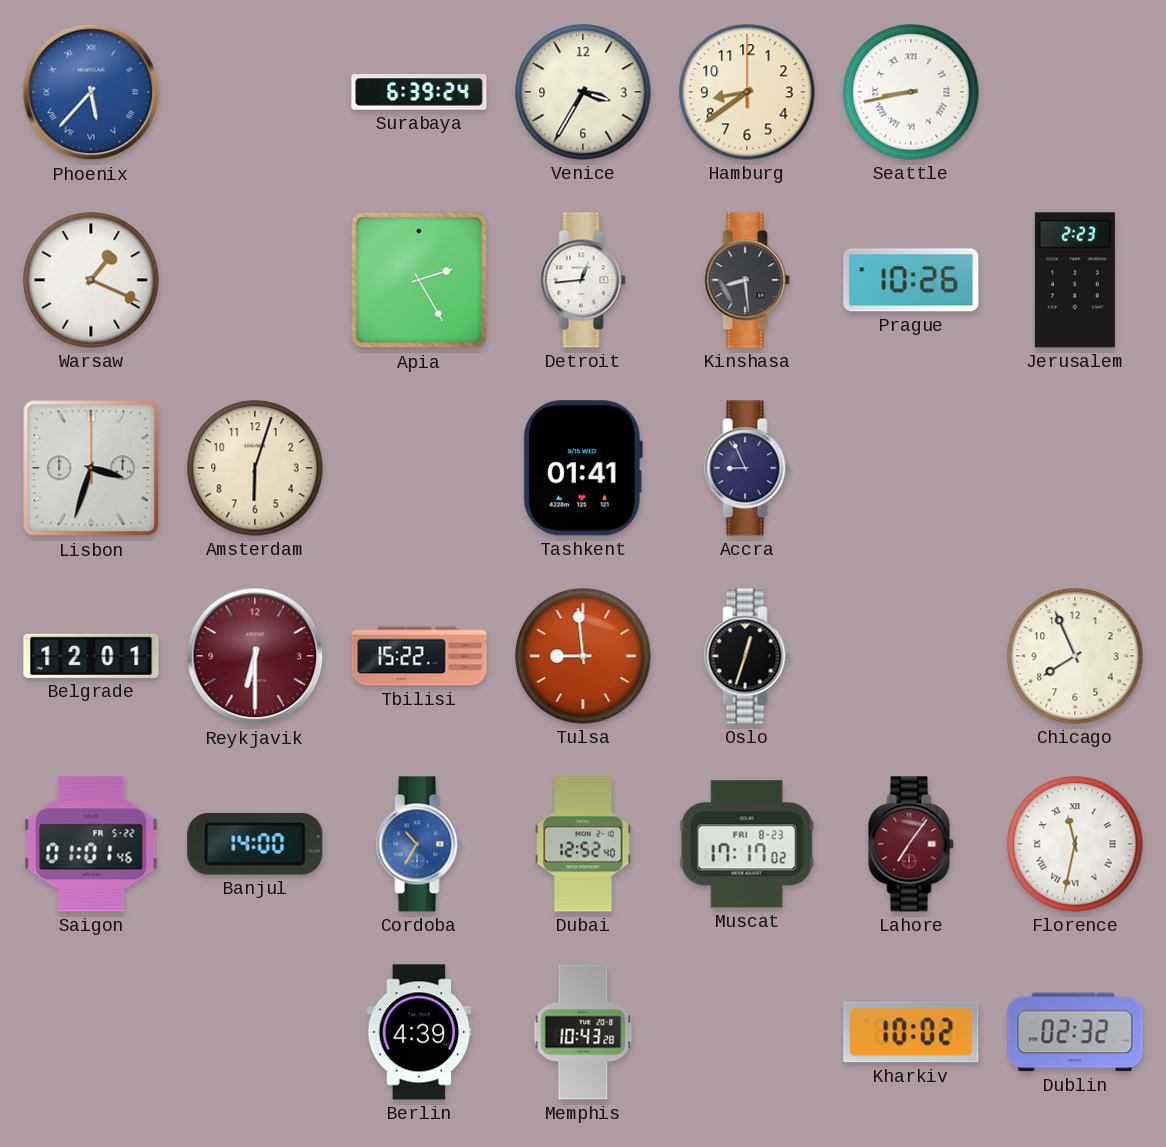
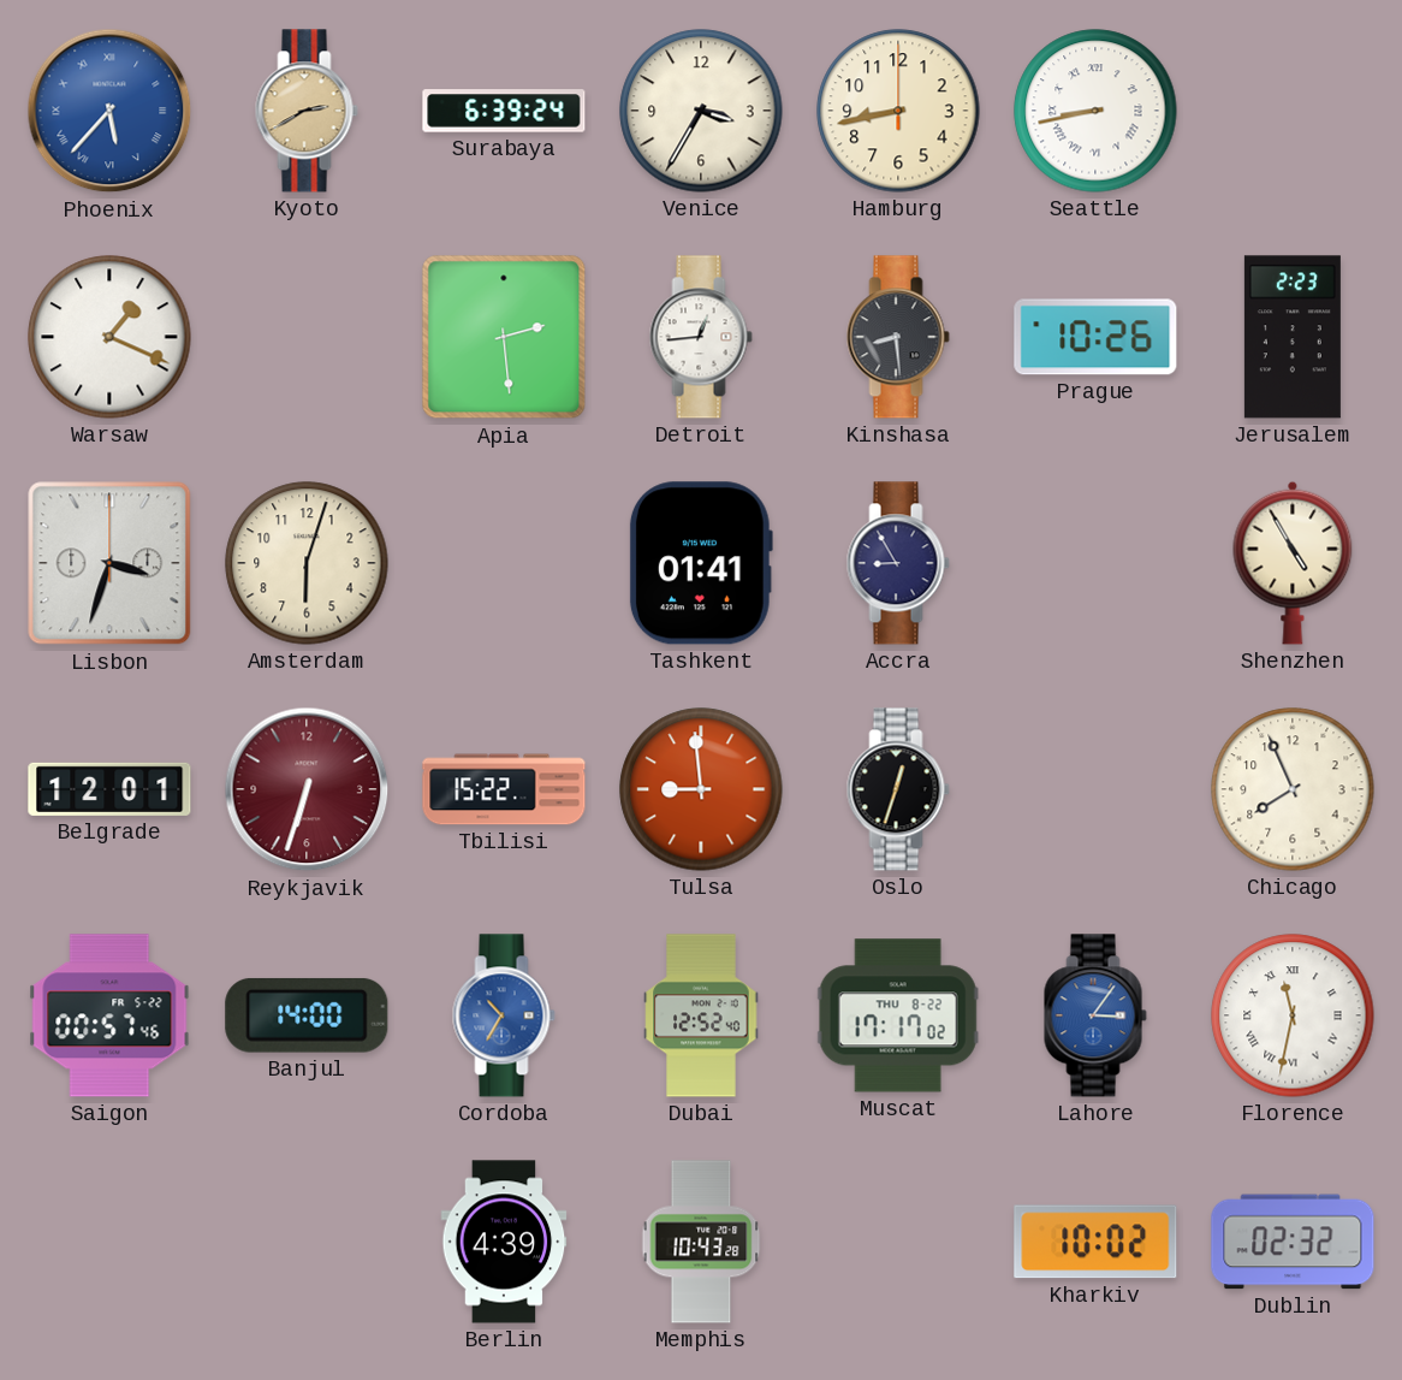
Kyoto: none -> 2:40 (307, 111)
Hamburg: 8:39 -> 8:43 (898, 111)
Apia: 2:25 -> 2:29 (504, 337)
Accra: 8:56 -> 8:55 (898, 563)
Shenzhen: none -> 4:55 (1293, 563)
Reykjavik: 6:30 -> 6:33 (307, 789)
Saigon: 01:01 -> 00:57 (109, 1015)
Muscat date: FRI 8-23 -> THU 8-22 (898, 1015)
Lahore: 7:06 -> 3:06 (1095, 1015)
Lahore dial: burgundy -> blue (1095, 1015)
